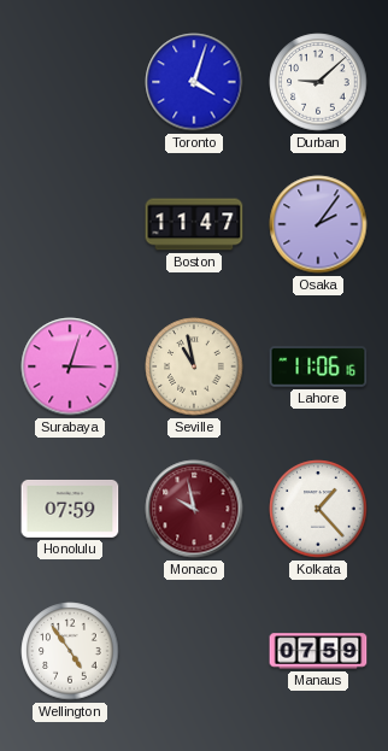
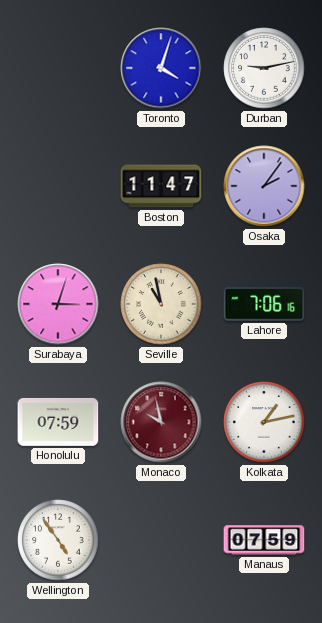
Durban: 9:08 -> 9:13 (264, 68)
Lahore: 11:06 -> 7:06 (264, 304)
Kolkata: 1:23 -> 1:13 (264, 422)
